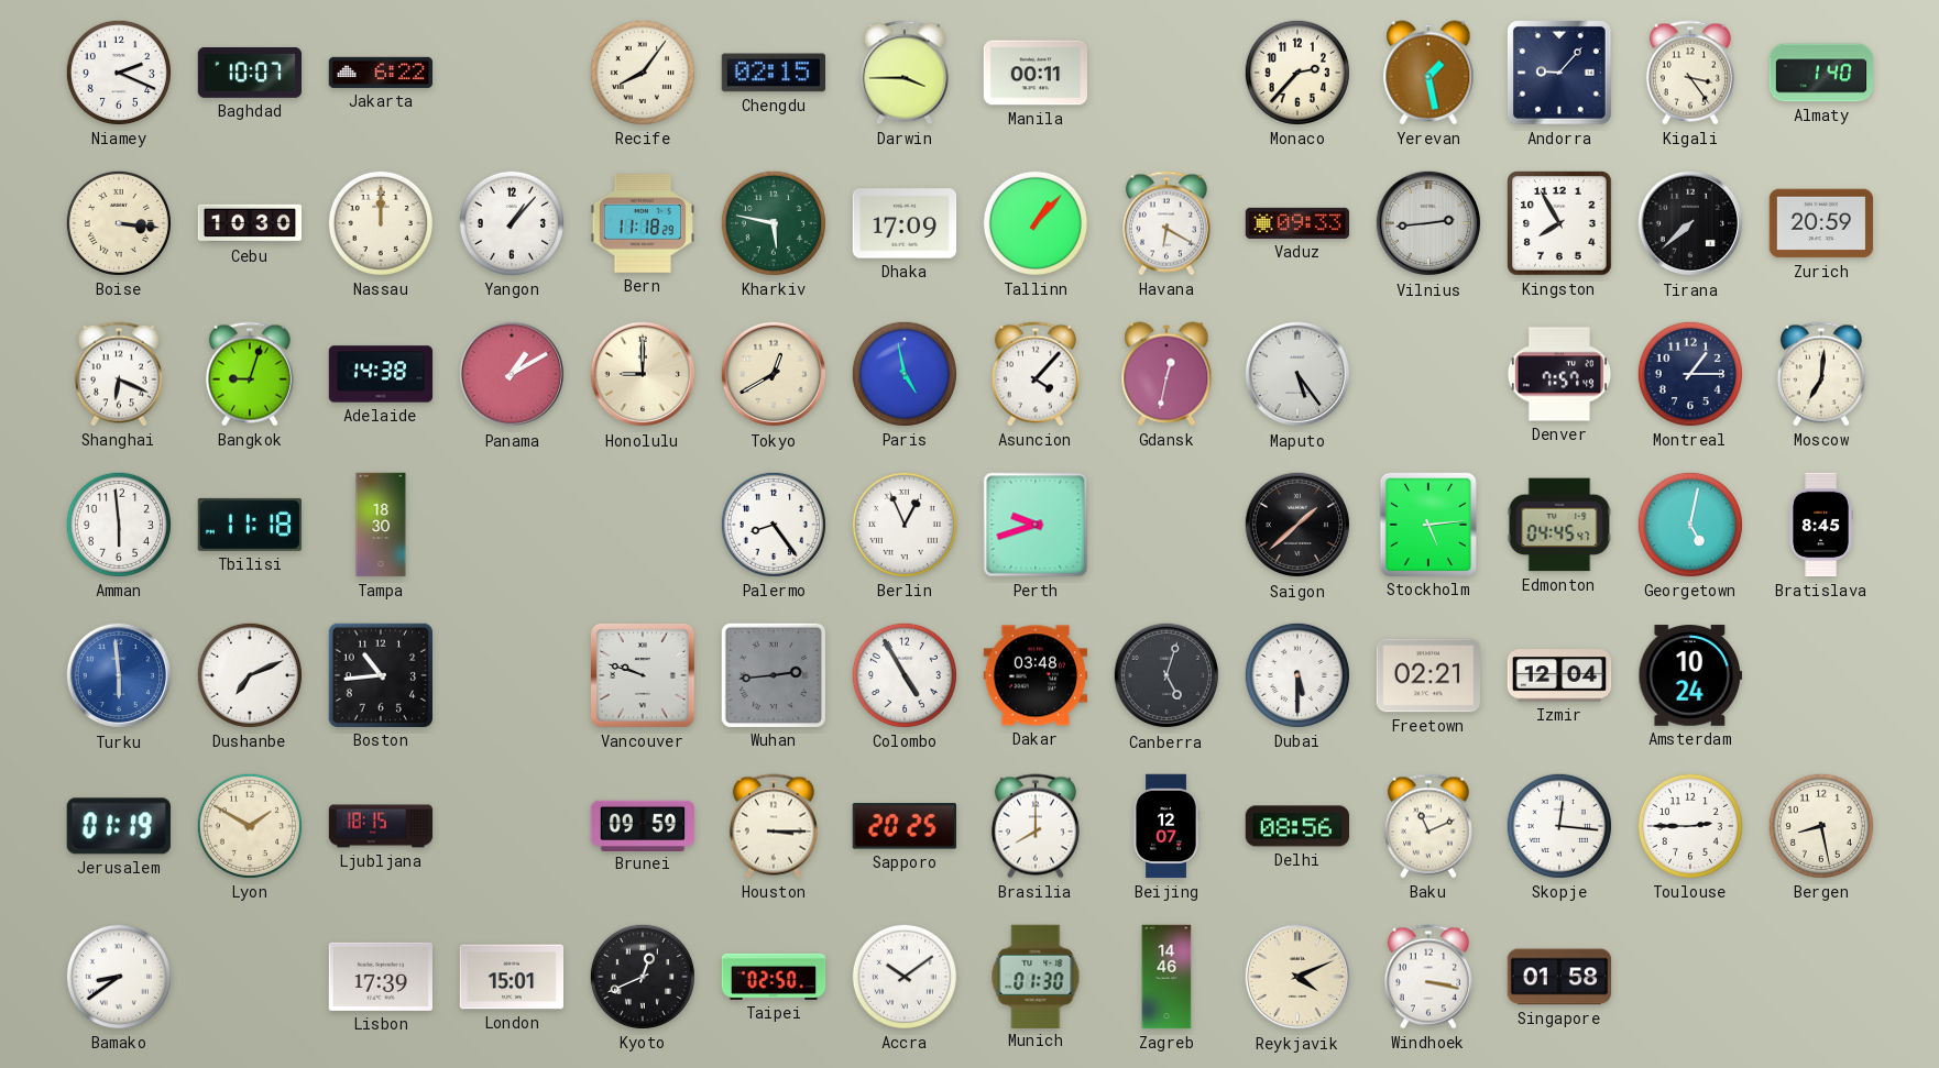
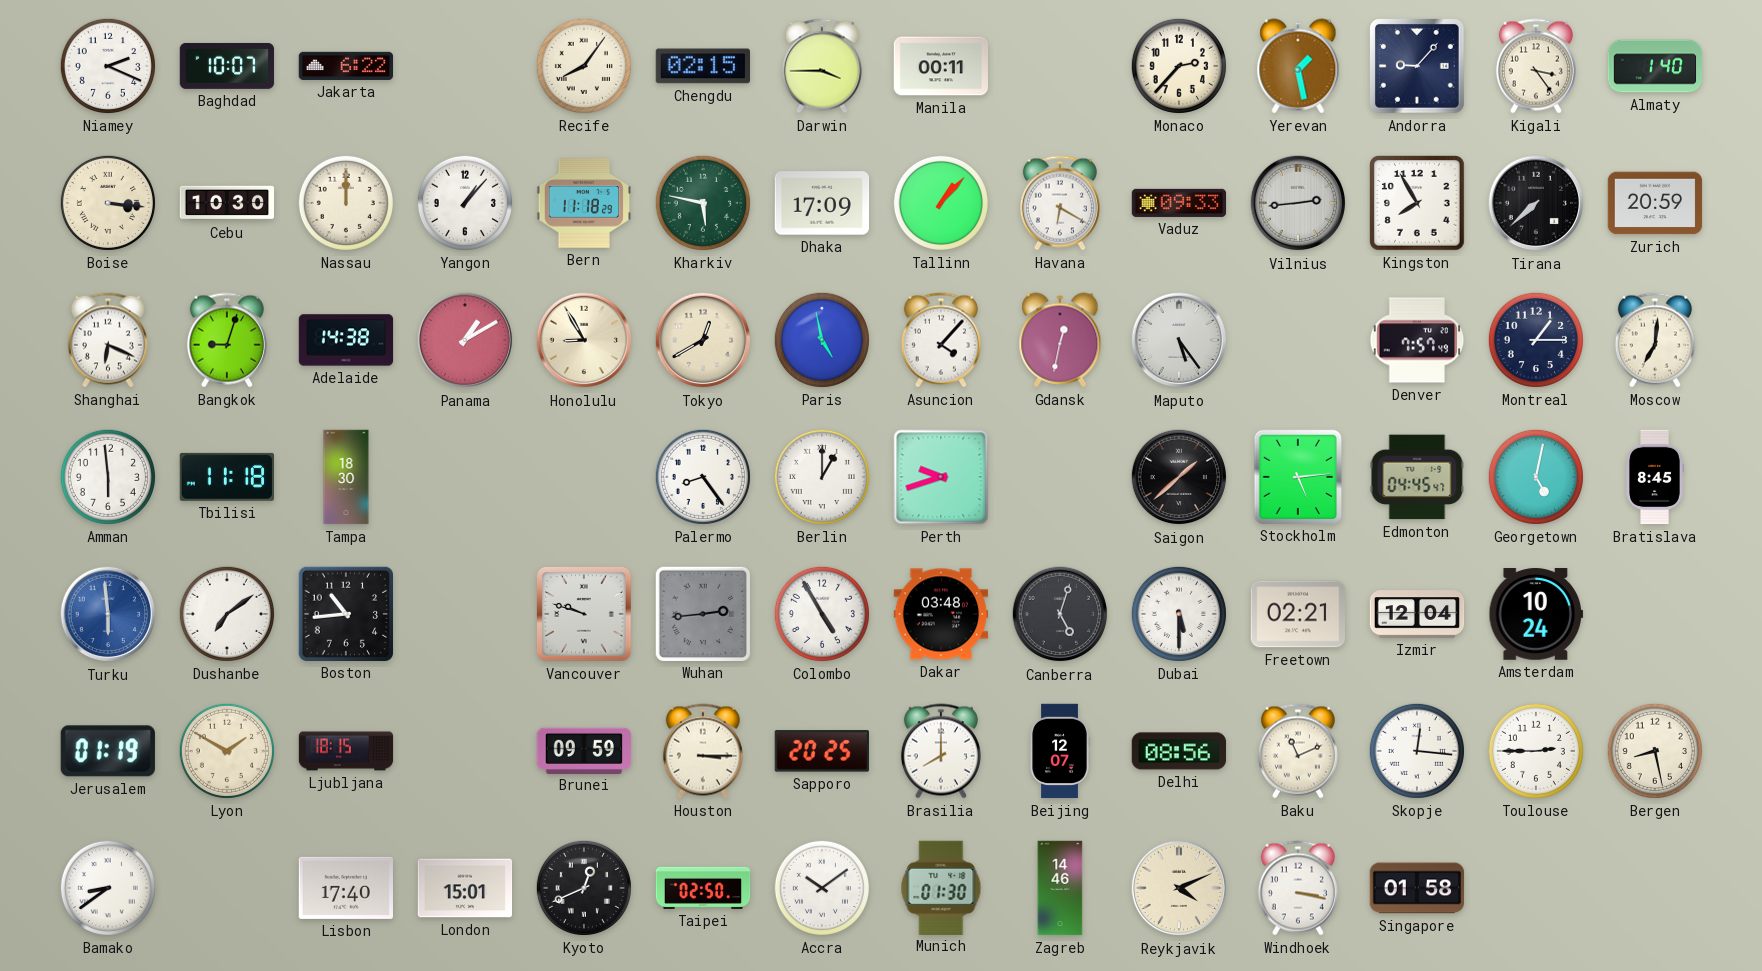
Honolulu: 9:00 -> 8:55 (584, 340)
Berlin: 12:56 -> 1:00 (822, 477)
Dushanbe: 7:11 -> 7:09 (227, 614)
Lisbon: 17:39 -> 17:40 (345, 888)
